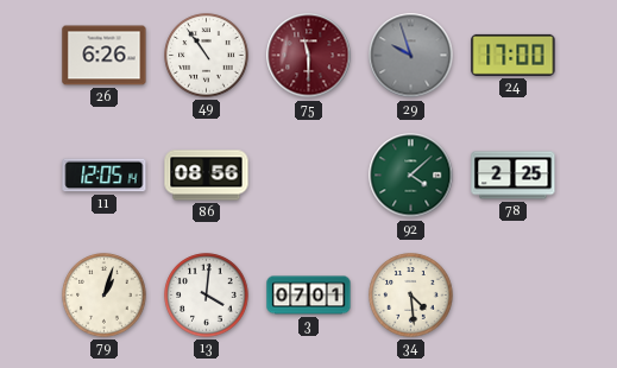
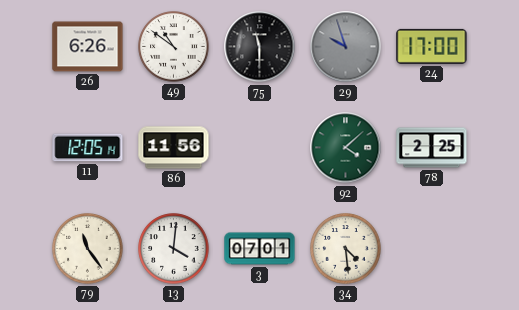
49: 10:54 -> 10:51 (174, 47)
75 dial: burgundy -> black (260, 47)
86: 08:56 -> 11:56 (174, 148)
79: 1:03 -> 11:24 (88, 249)
